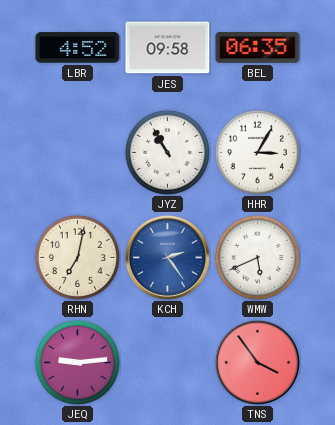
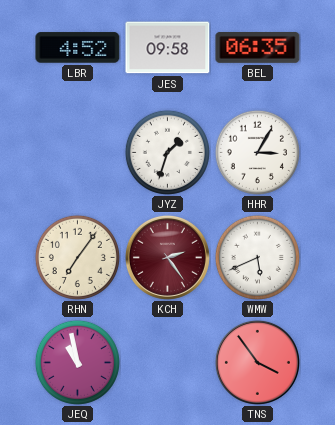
JYZ: 10:55 -> 1:33 (167, 152)
RHN: 7:02 -> 7:06 (77, 257)
KCH dial: blue -> burgundy (167, 257)
JEQ: 9:14 -> 10:58 (77, 362)
